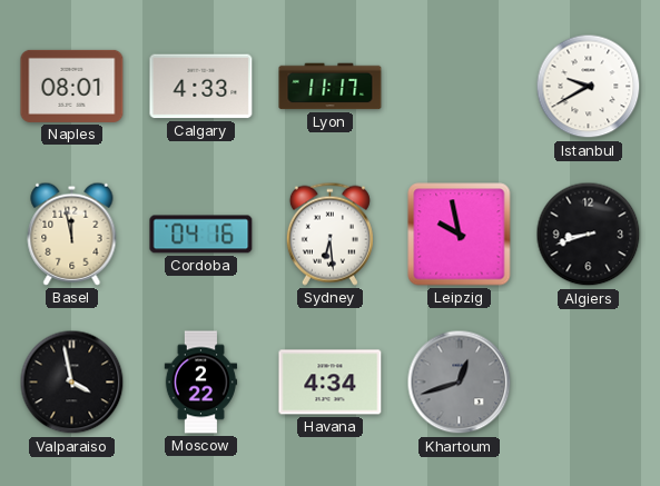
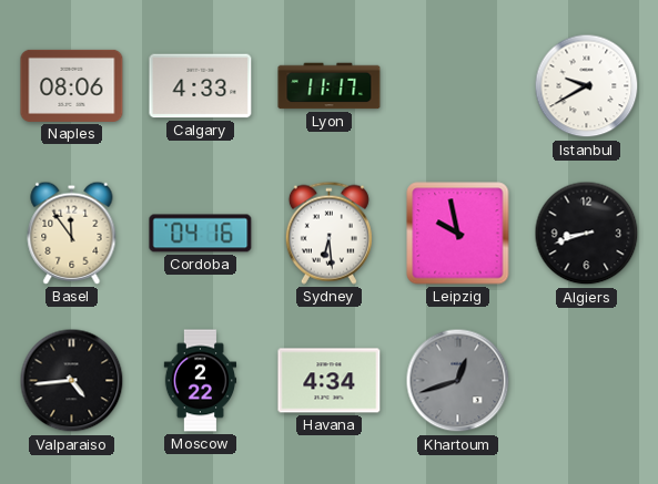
Naples: 08:01 -> 08:06 (72, 85)
Basel: 11:58 -> 11:54 (72, 233)
Valparaiso: 3:58 -> 4:44 (72, 381)
